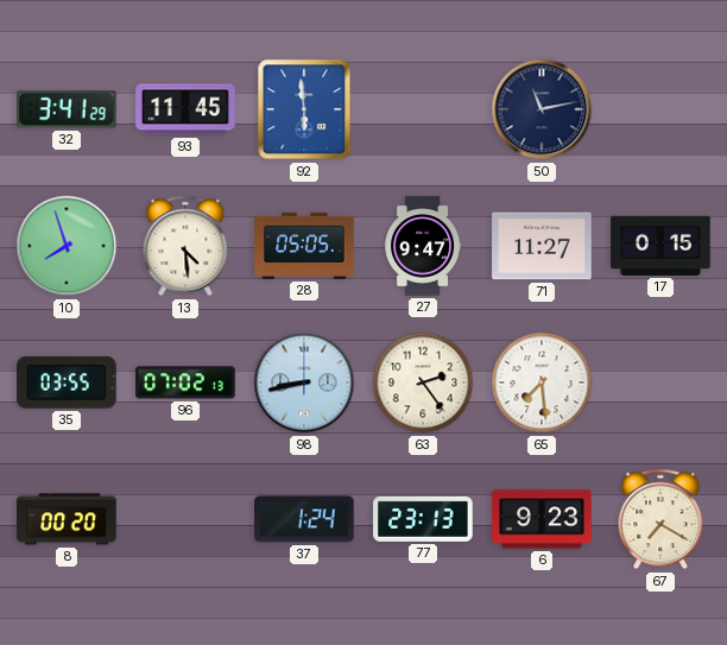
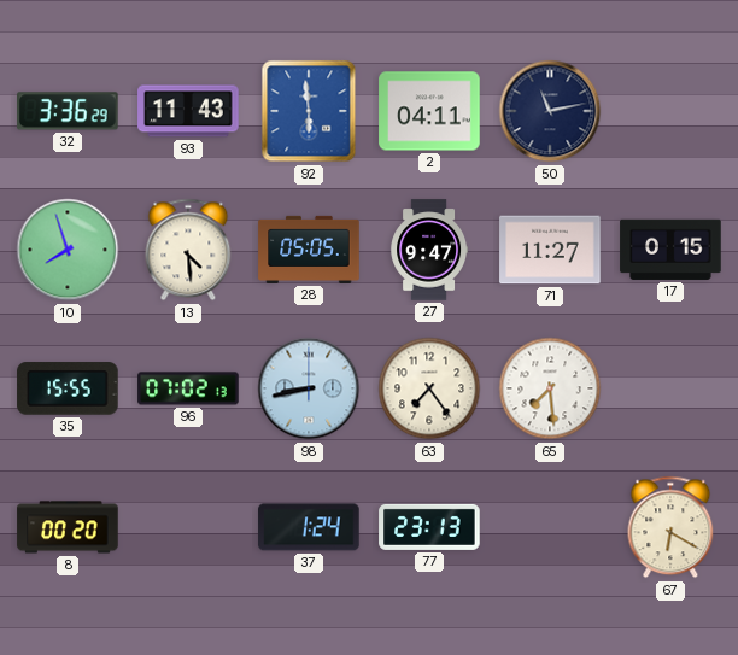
32: 3:41 -> 3:36 (68, 111)
93: 11:45 -> 11:43 (188, 111)
2: none -> 04:11 (429, 111)
35: 03:55 -> 15:55 (68, 388)
63: 2:24 -> 7:24 (429, 388)
6: 9:23 -> none (542, 519)
67: 7:20 -> 6:20 (670, 527)
